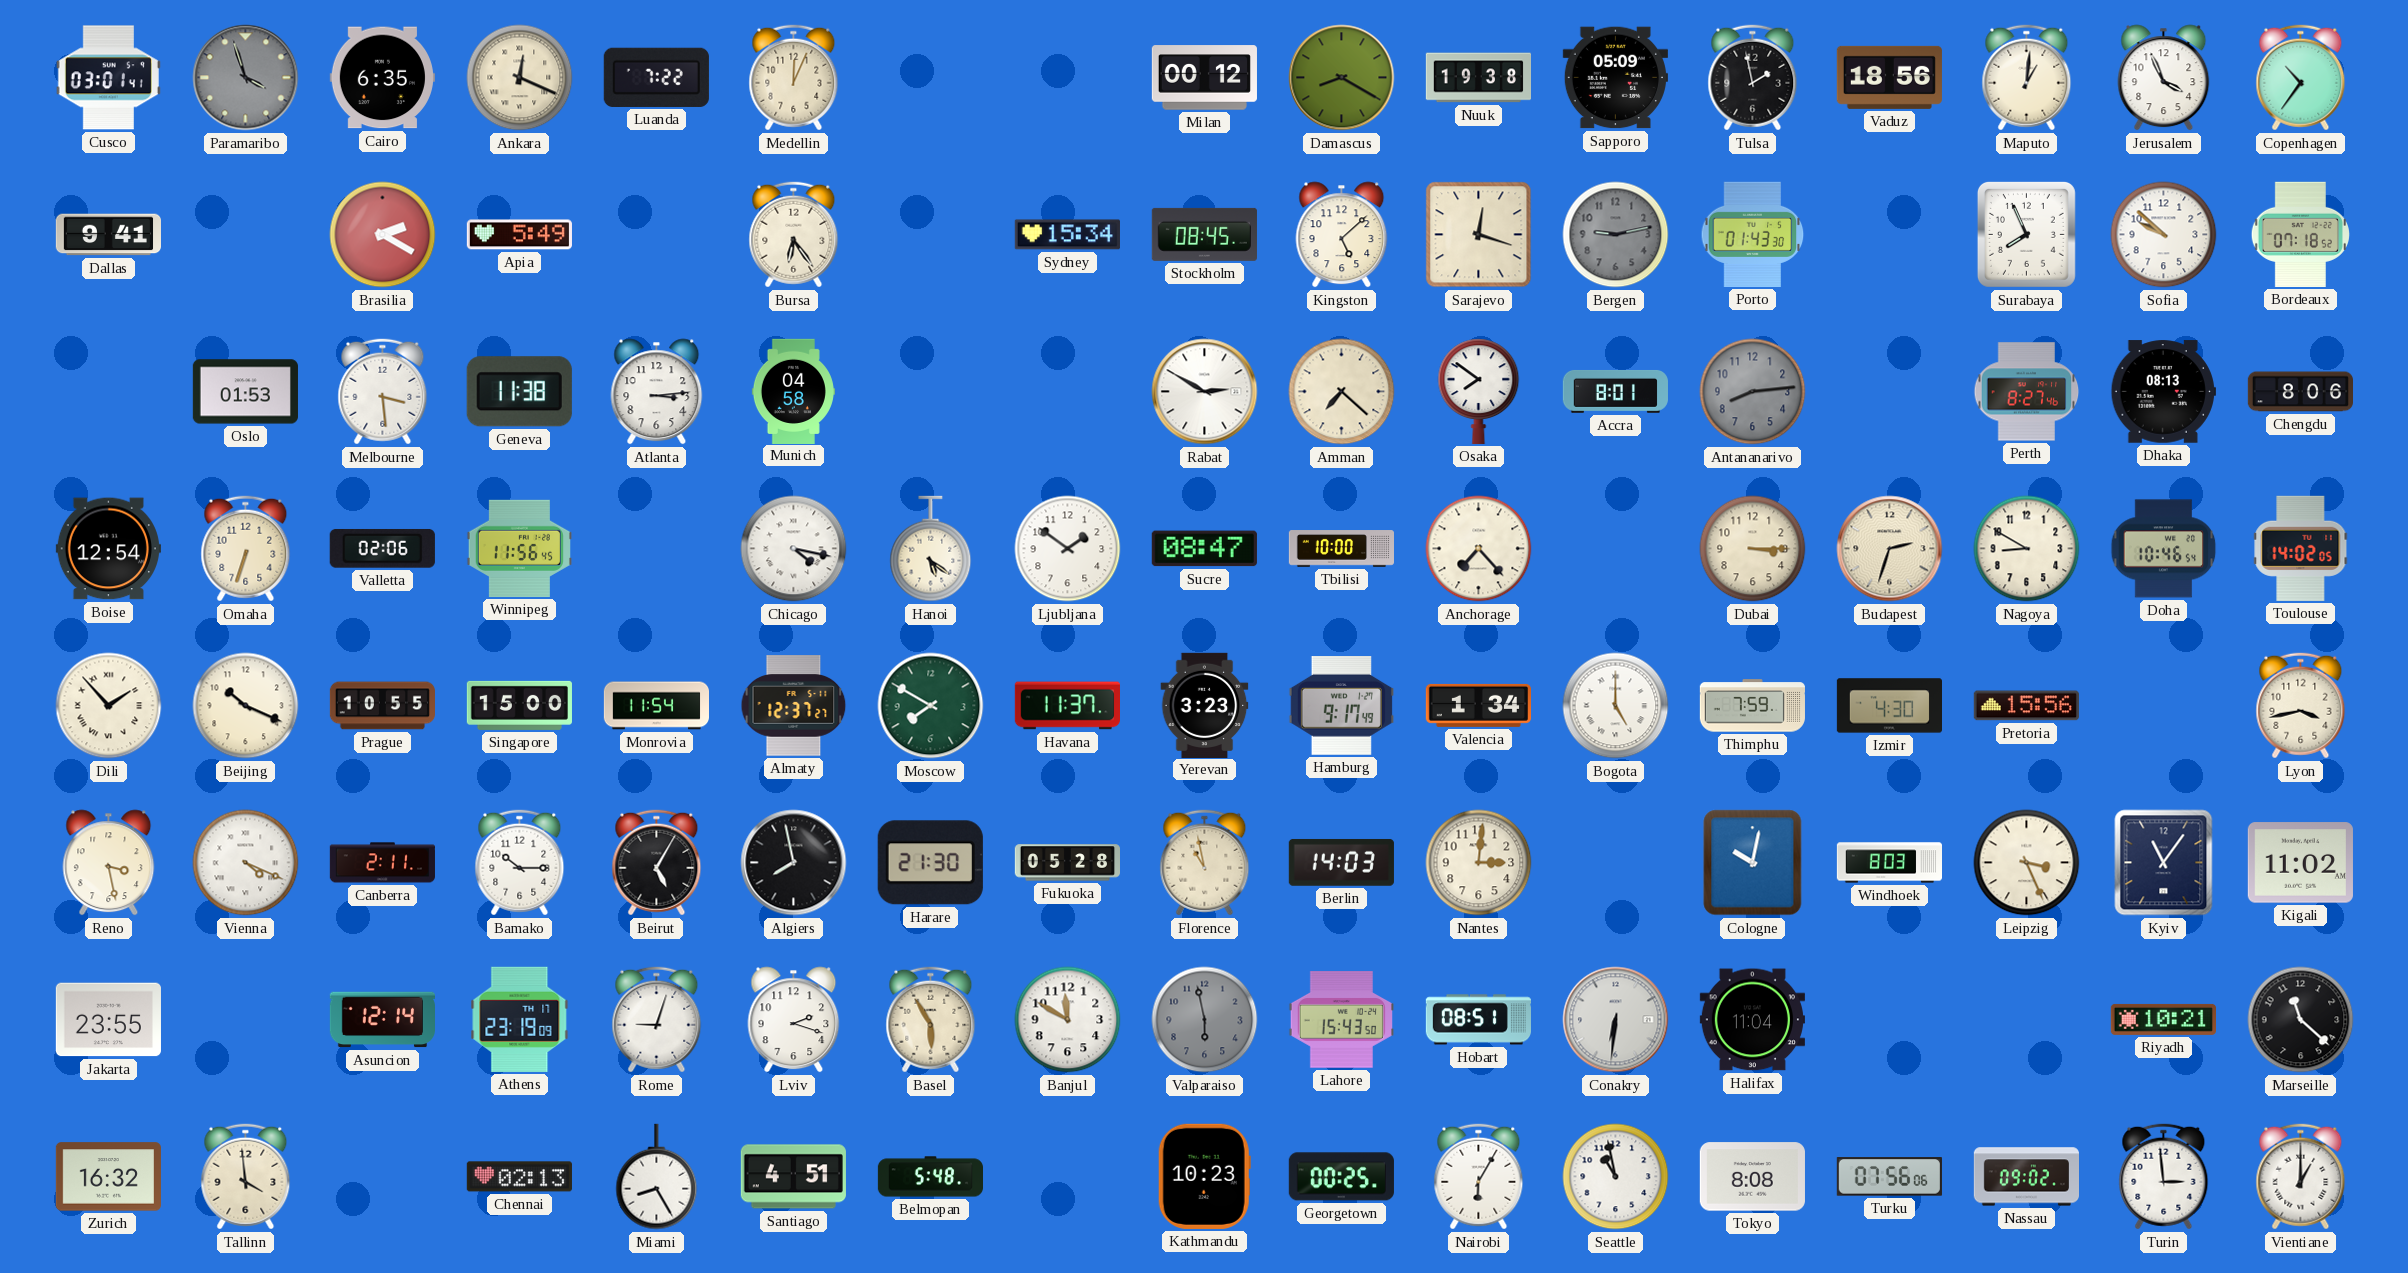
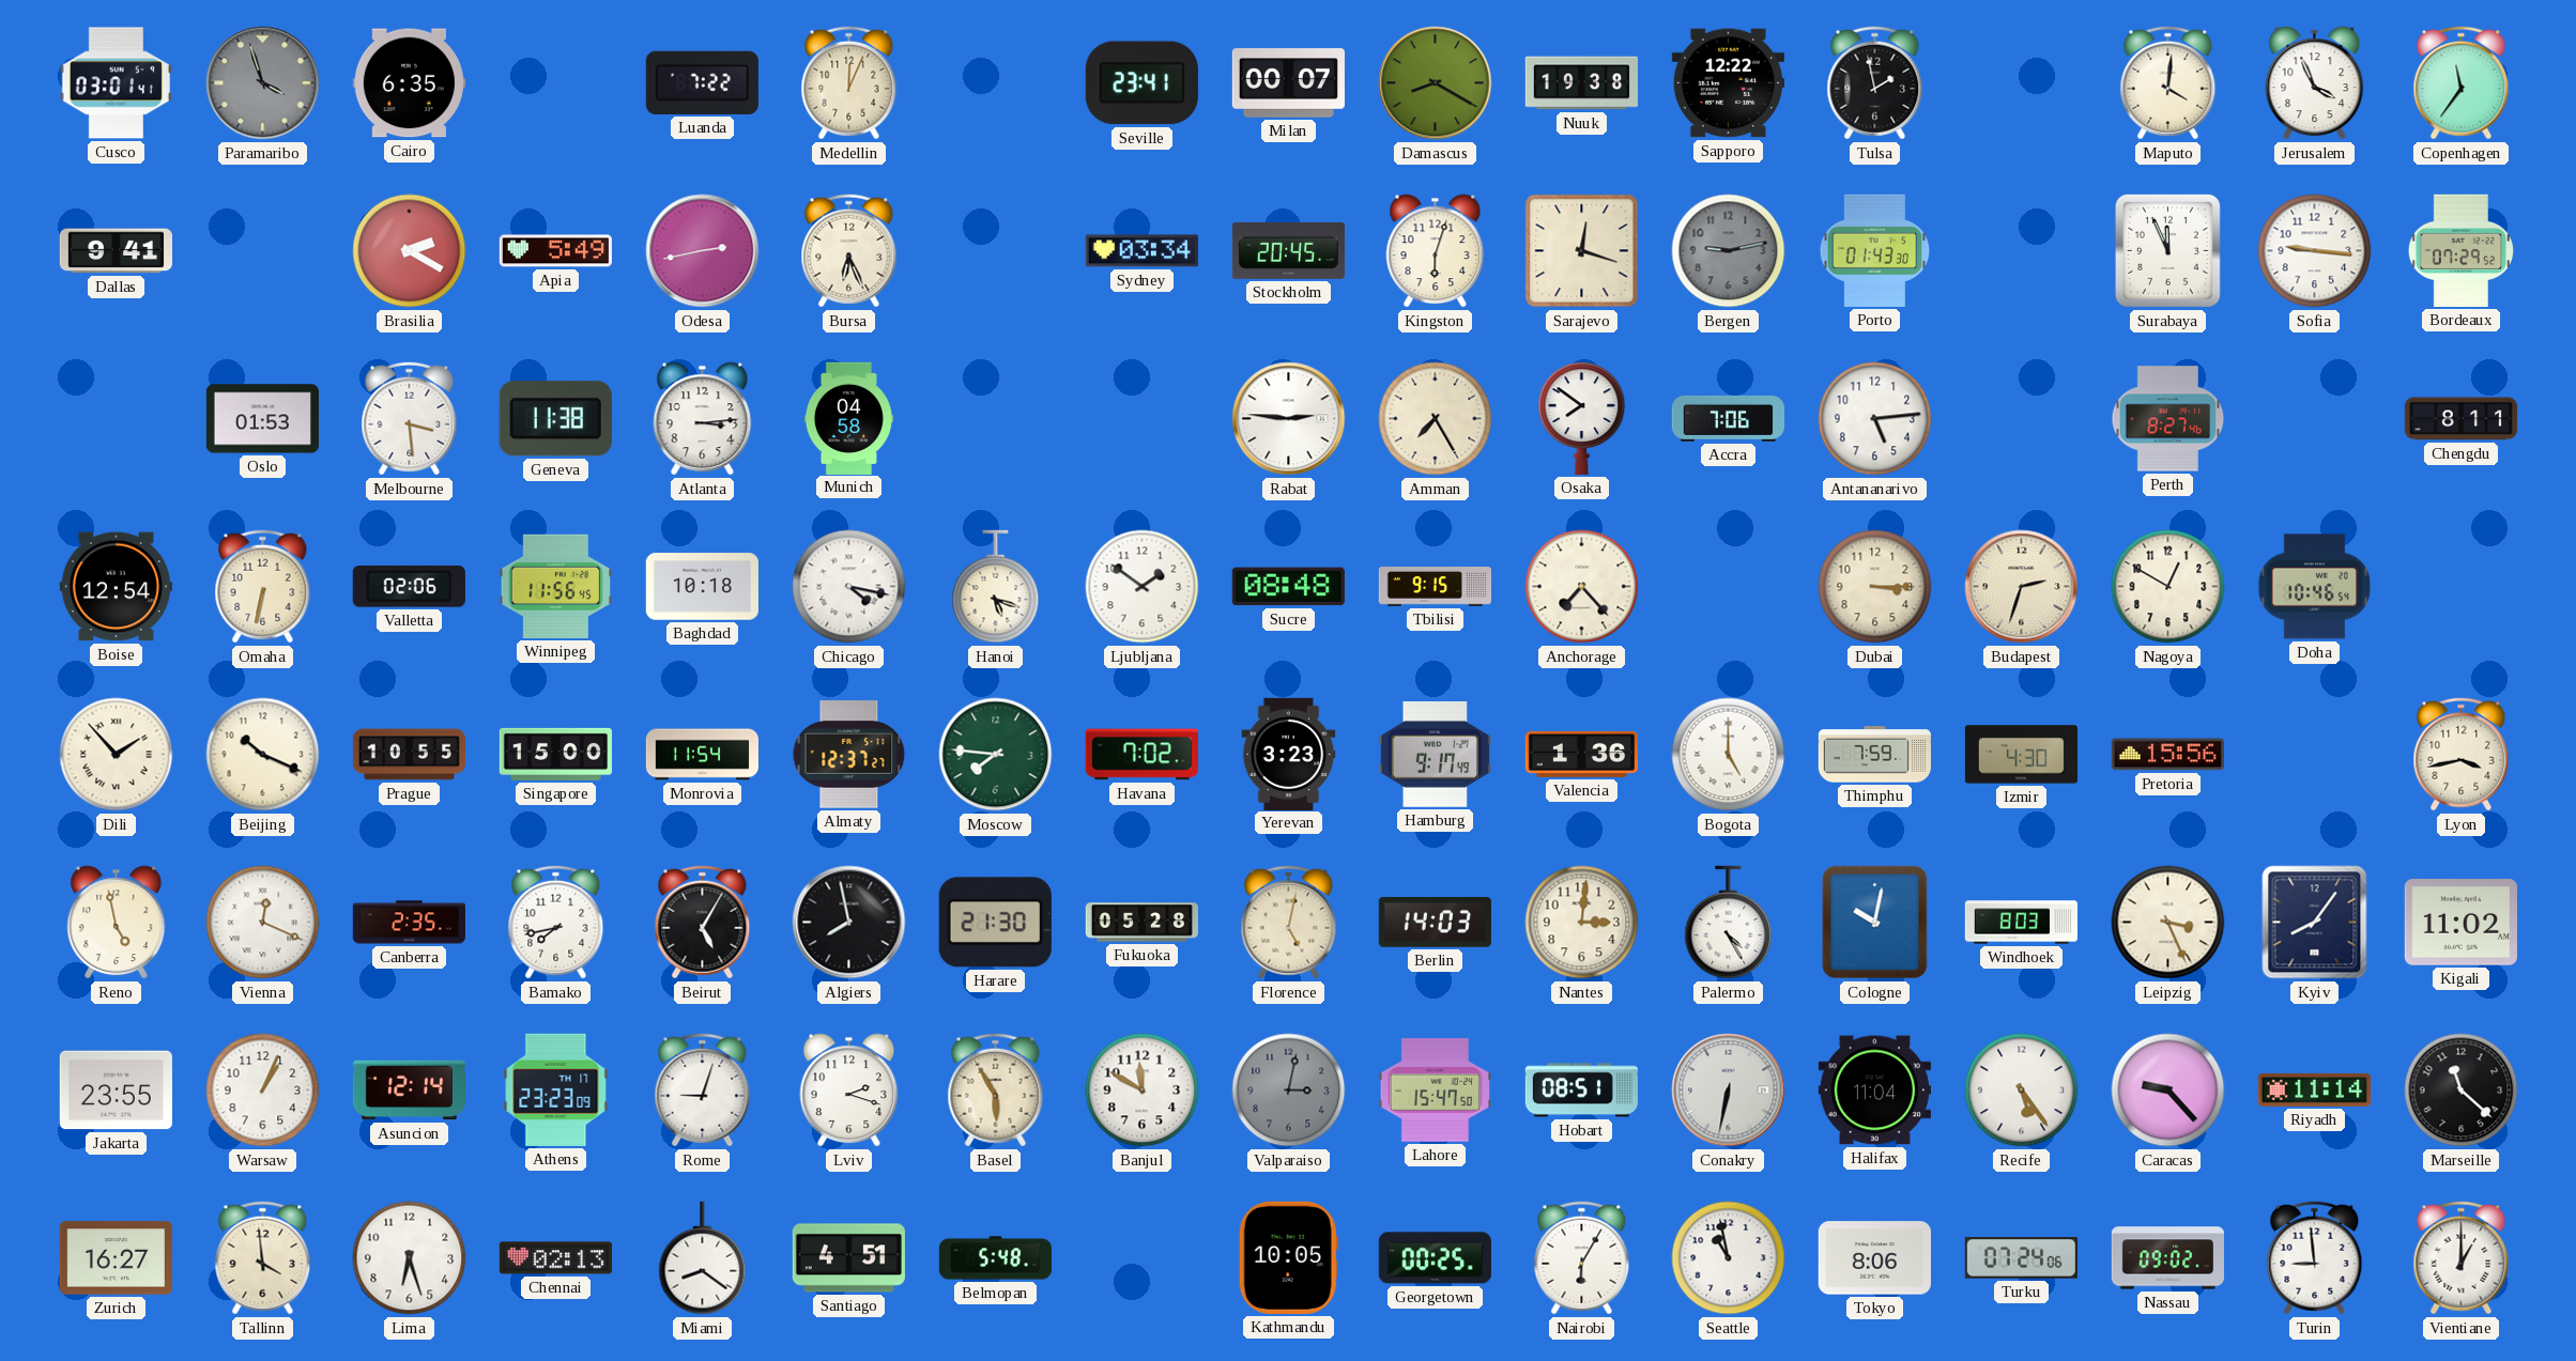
Ankara: 12:19 -> none (520, 78)
Seville: none -> 23:41 (1141, 83)
Milan: 00:12 -> 00:07 (1288, 83)
Sapporo: 05:09 -> 12:22 (1728, 83)
Vaduz: 18:56 -> none (1889, 77)
Maputo: 1:01 -> 4:01 (2168, 83)
Copenhagen: 10:36 -> 11:36 (2462, 83)
Odesa: none -> 2:43 (703, 251)
Bursa: 6:24 -> 6:26 (849, 251)
Sydney: 15:34 -> 03:34 (1141, 251)
Stockholm: 08:45 -> 20:45 (1288, 250)
Kingston: 5:08 -> 6:03 (1436, 251)
Surabaya: 7:56 -> 11:56 (2167, 250)
Sofia: 9:52 -> 9:16 (2315, 251)
Bordeaux: 07:18 -> 07:29 (2460, 250)
Rabat: 2:50 -> 2:46 (1289, 419)
Amman: 7:22 -> 7:25 (1436, 419)
Accra: 8:01 -> 7:06 (1728, 418)
Antananarivo: 8:14 -> 5:14 (1875, 419)
Antananarivo dial: grey -> white (1875, 419)
Dhaka: 08:13 -> none (2163, 392)
Chengdu: 8:06 -> 8:11 (2460, 419)
Omaha: 6:33 -> 6:32 (263, 587)
Baghdad: none -> 10:18 (702, 587)
Hanoi: 5:21 -> 5:18 (996, 587)
Sucre: 08:47 -> 08:48 (1288, 587)
Tbilisi: 10:00 -> 9:15 (1435, 587)
Nagoya: 8:50 -> 12:50 (2168, 587)
Toulouse: 14:02 -> none (2301, 548)
Moscow: 7:50 -> 7:46 (996, 755)
Havana: 11:37 -> 7:02 (1141, 755)
Valencia: 1:34 -> 1:36 (1581, 754)
Reno: 3:28 -> 4:58 (117, 923)
Vienna: 4:19 -> 12:19 (263, 923)
Canberra: 2:11 -> 2:35 (409, 923)
Bamako: 10:15 -> 7:43 (556, 923)
Florence: 10:58 -> 5:02 (1289, 923)
Palermo: none -> 4:25 (1729, 923)
Kyiv: 11:06 -> 8:06 (2315, 923)
Warsaw: none -> 1:04 (263, 1091)
Athens: 23:19 -> 23:23 (556, 1089)
Valparaiso: 5:58 -> 3:02 (1289, 1091)
Lahore: 15:43 -> 15:47 (1435, 1091)
Conakry: 6:31 -> 6:32 (1729, 1091)
Recife: none -> 5:24 (2022, 1091)
Caracas: none -> 9:23 (2168, 1091)
Riyadh: 10:21 -> 11:14 (2314, 1089)
Zurich: 16:32 -> 16:27 (116, 1258)
Lima: none -> 6:27 (410, 1258)
Miami: 8:25 -> 8:21 (703, 1258)
Kathmandu: 10:23 -> 10:05 (1288, 1257)
Tokyo: 8:08 -> 8:06 (1874, 1258)
Turku: 07:56 -> 07:24 (2021, 1258)
Turin: 2:59 -> 8:59 (2315, 1258)
